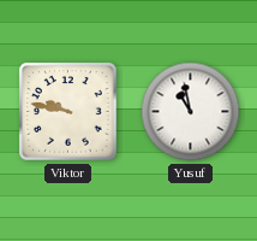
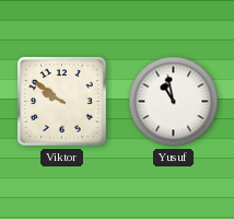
Viktor: 9:47 -> 9:51 (62, 102)
